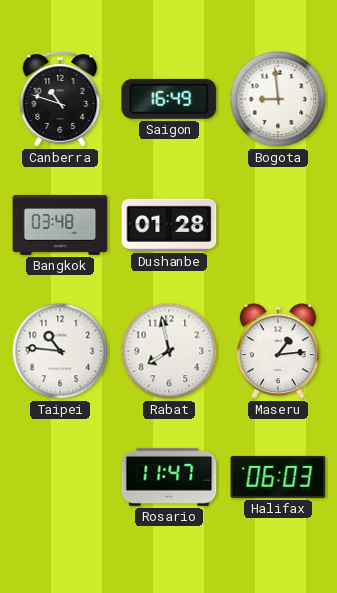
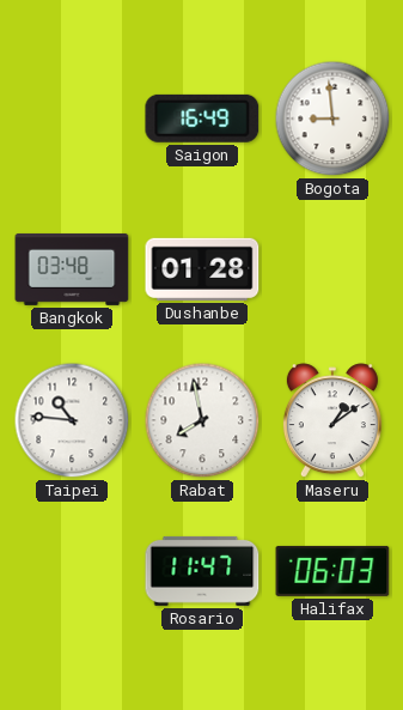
Canberra: 10:48 -> none (60, 99)
Maseru: 1:14 -> 1:09 (332, 421)
